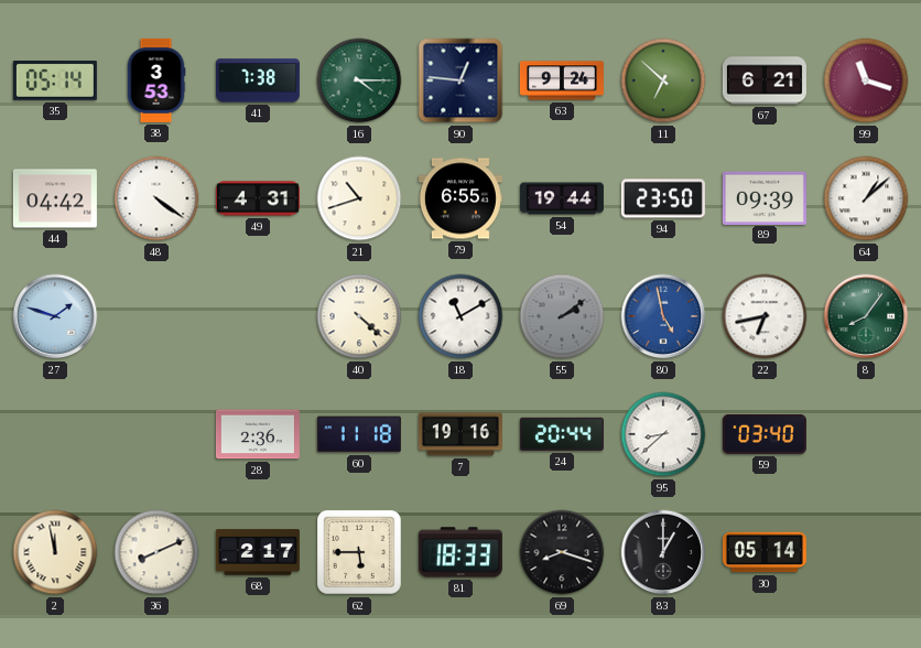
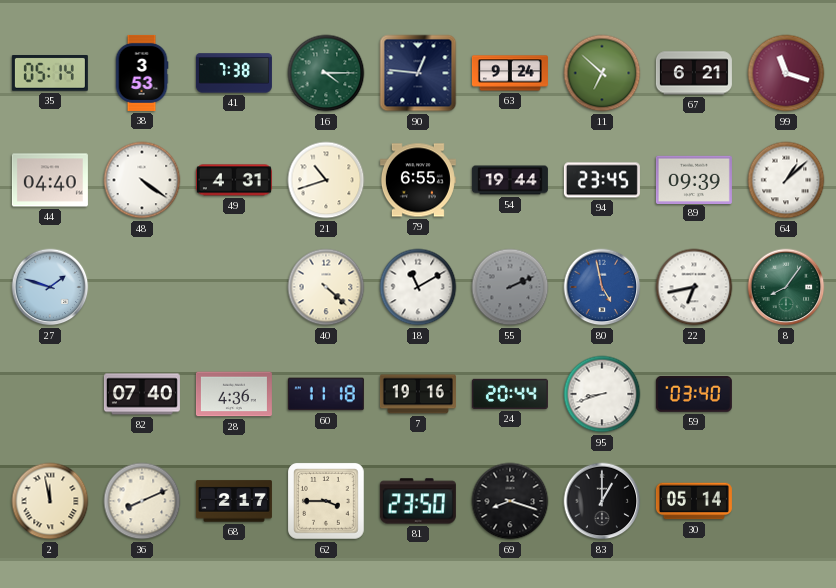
44: 04:42 -> 04:40 (50, 180)
94: 23:50 -> 23:45 (602, 180)
55: 2:09 -> 2:11 (510, 287)
82: none -> 07:40 (142, 394)
28: 2:36 -> 4:36 (234, 394)
95: 8:38 -> 8:42 (602, 394)
62: 5:45 -> 3:45 (327, 502)
81: 18:33 -> 23:50 (418, 501)
